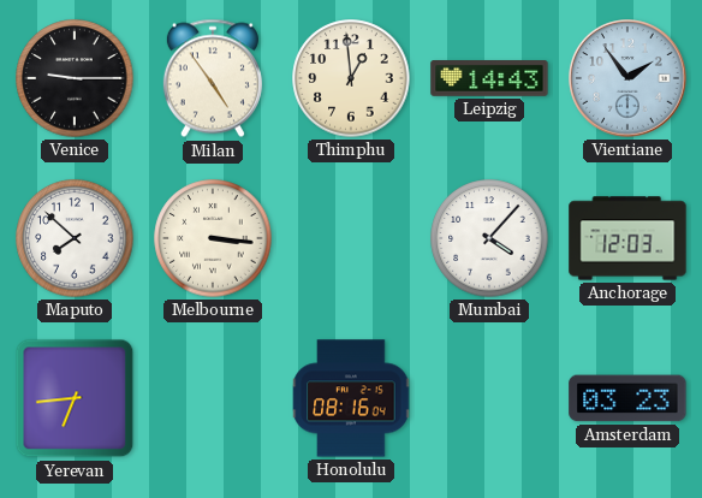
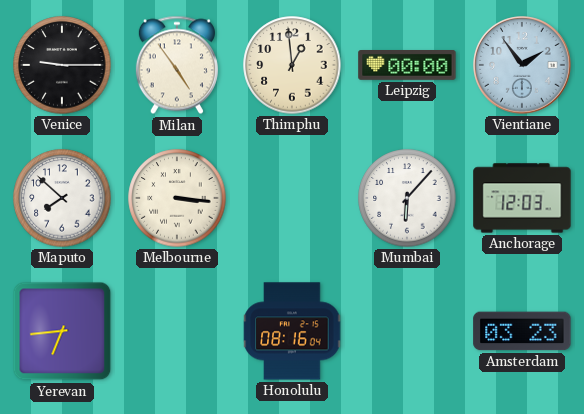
Leipzig: 14:43 -> 00:00 (407, 66)
Mumbai: 4:07 -> 6:07 (407, 198)
